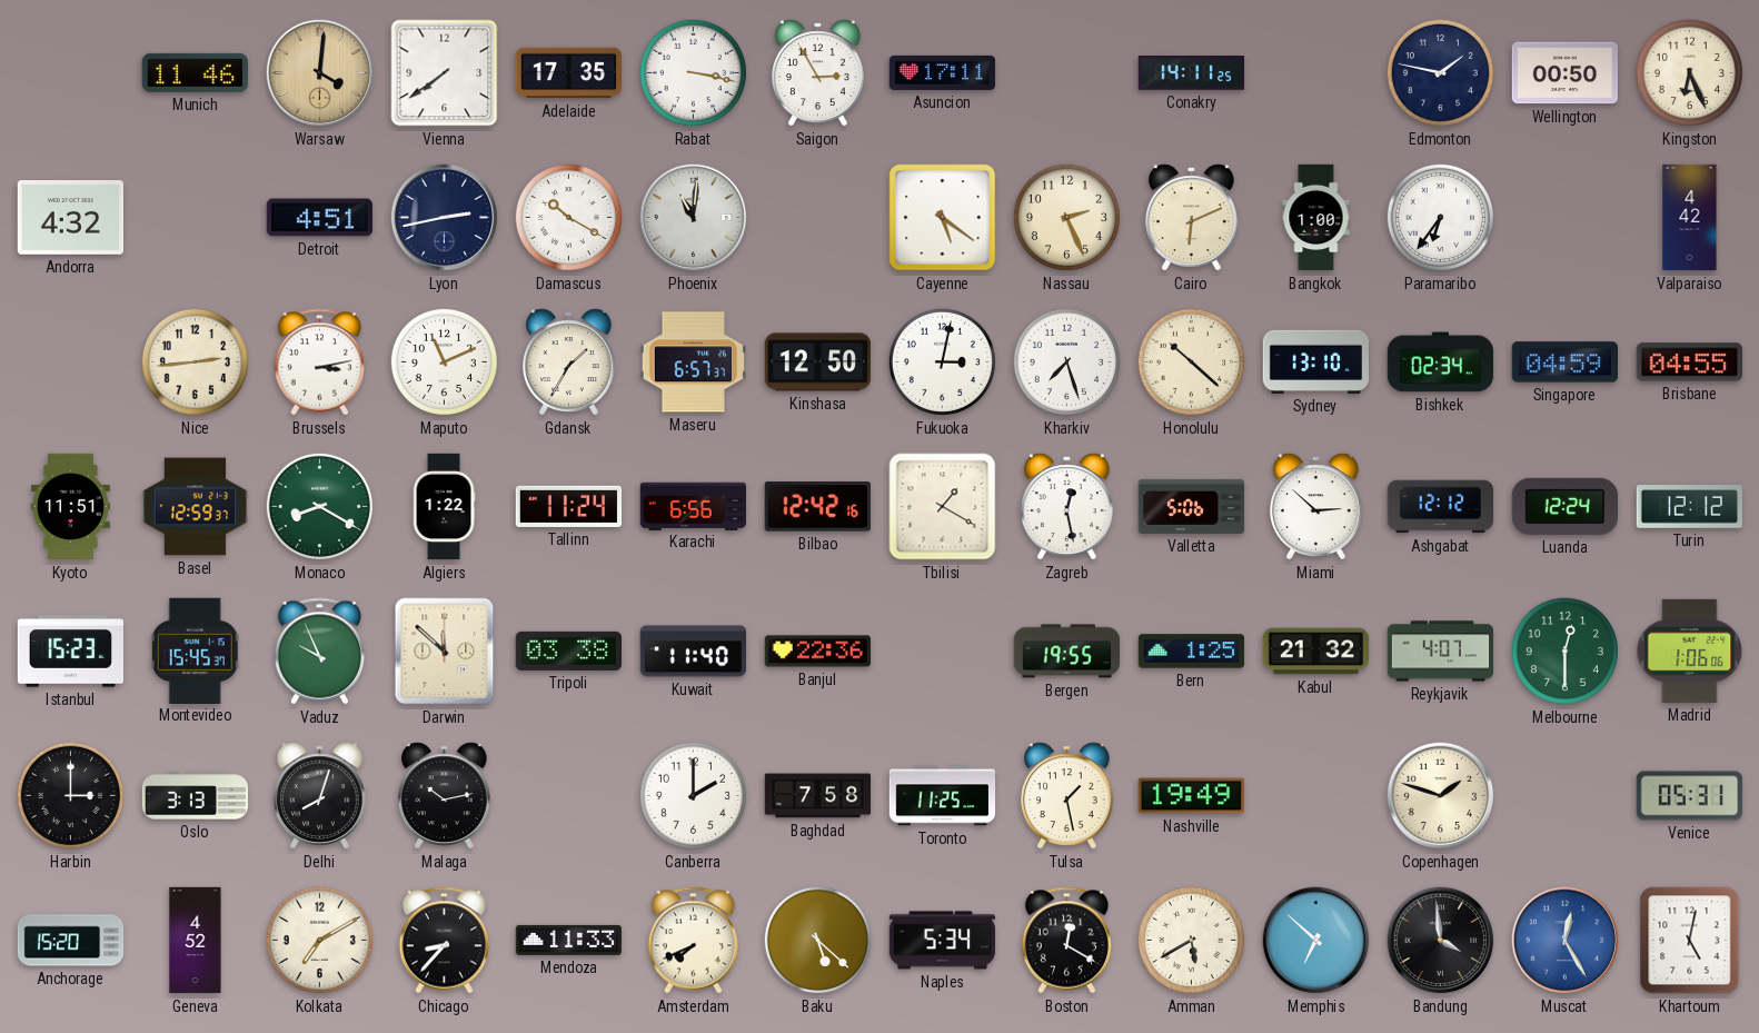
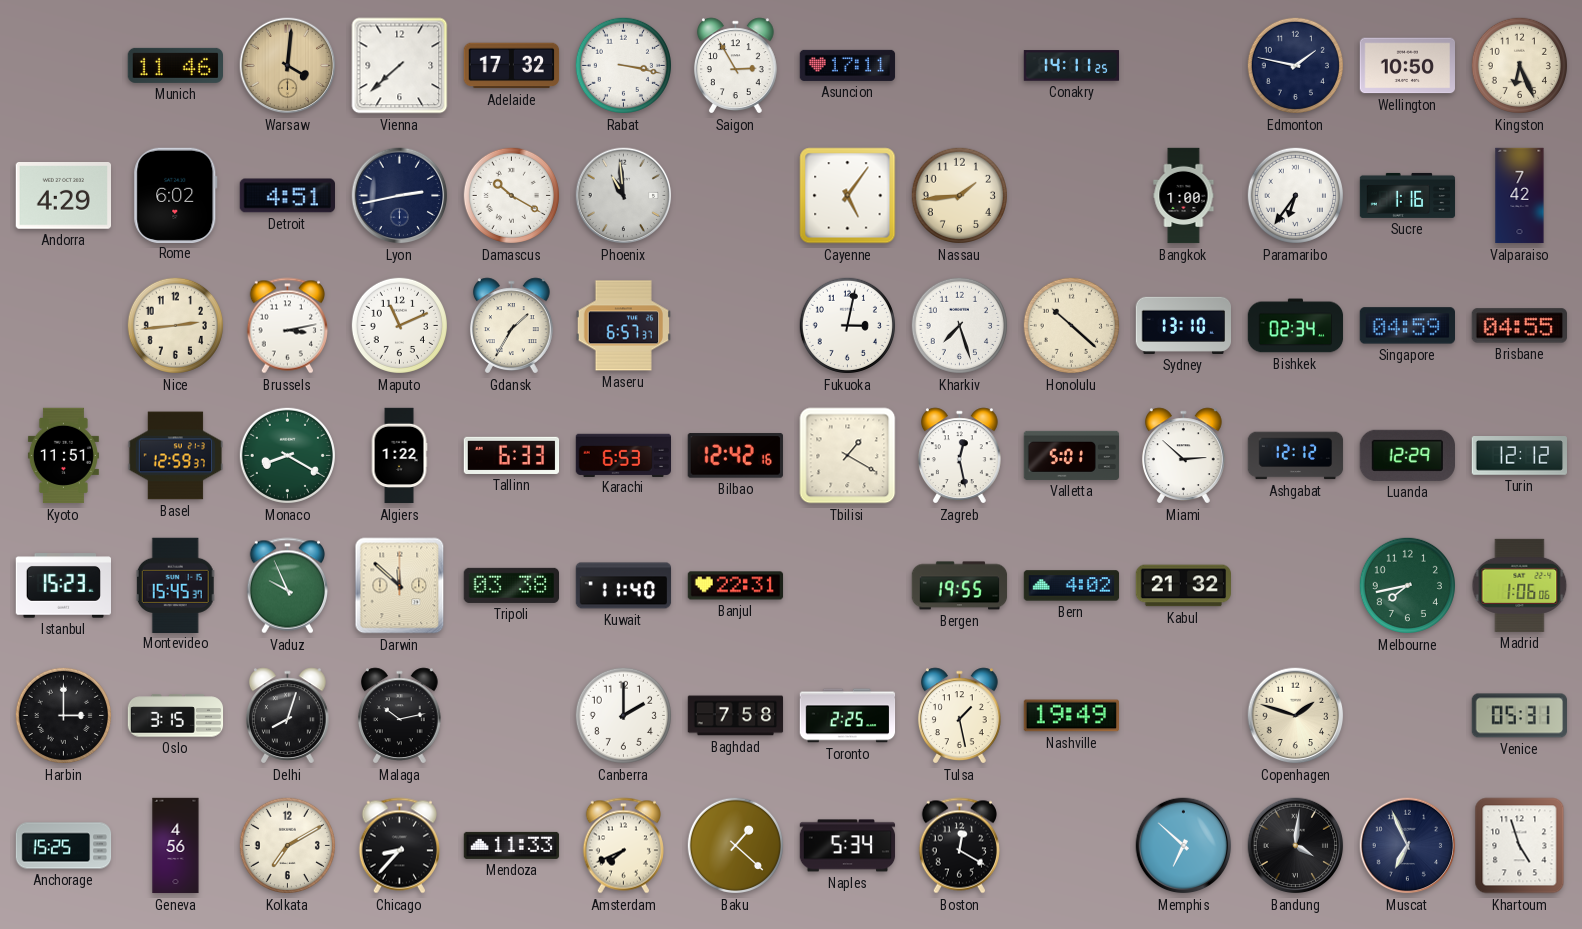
Vienna: 7:39 -> 7:38 (400, 66)
Adelaide: 17:35 -> 17:32 (512, 66)
Wellington: 00:50 -> 10:50 (1407, 66)
Andorra: 4:32 -> 4:29 (63, 196)
Rome: none -> 6:02 (176, 195)
Phoenix: 11:01 -> 10:59 (624, 196)
Cayenne: 5:21 -> 5:06 (848, 196)
Nassau: 2:26 -> 1:44 (959, 195)
Cairo: 6:11 -> none (1191, 218)
Sucre: none -> 1:16 (1408, 195)
Valparaiso: 4:42 -> 7:42 (1520, 196)
Kinshasa: 12:50 -> none (817, 362)
Tallinn: 11:24 -> 6:33 (512, 455)
Karachi: 6:56 -> 6:53 (623, 455)
Valletta: 5:06 -> 5:01 (1072, 455)
Luanda: 12:24 -> 12:29 (1407, 455)
Banjul: 22:36 -> 22:31 (736, 586)
Bern: 1:25 -> 4:02 (1072, 586)
Reykjavik: 4:07 -> none (1441, 652)
Melbourne: 12:30 -> 7:43 (1407, 585)
Oslo: 3:13 -> 3:15 (176, 716)
Toronto: 11:25 -> 2:25 (848, 716)
Anchorage: 15:20 -> 15:25 (64, 846)
Geneva: 4:52 -> 4:56 (176, 846)
Baku: 5:22 -> 1:22 (735, 845)
Amman: 5:40 -> none (1191, 940)
Bandung: 3:59 -> 4:01 (1296, 846)
Muscat: 12:25 -> 6:56 (1408, 846)
Muscat dial: blue -> navy (1408, 846)
Khartoum: 5:02 -> 4:57 (1520, 846)
